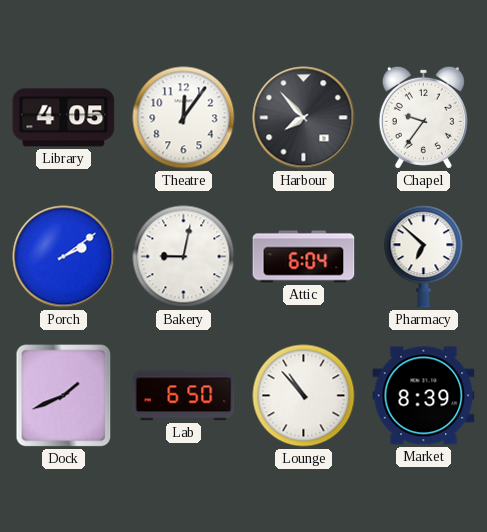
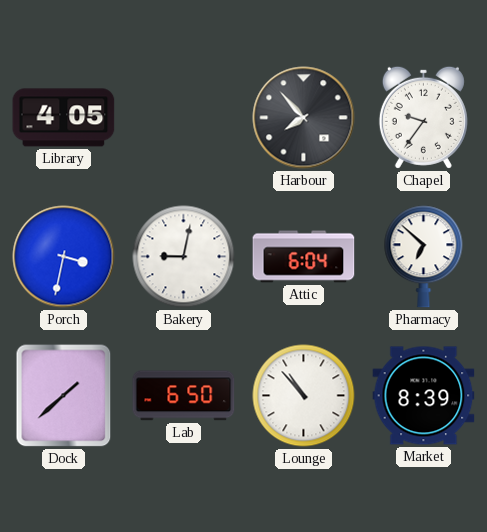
Theatre: 12:06 -> none (184, 118)
Porch: 2:09 -> 3:32 (64, 257)
Dock: 1:41 -> 1:38 (64, 396)
